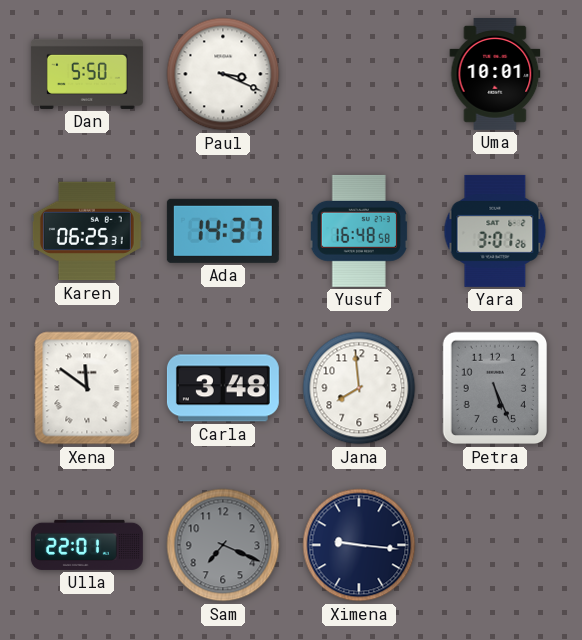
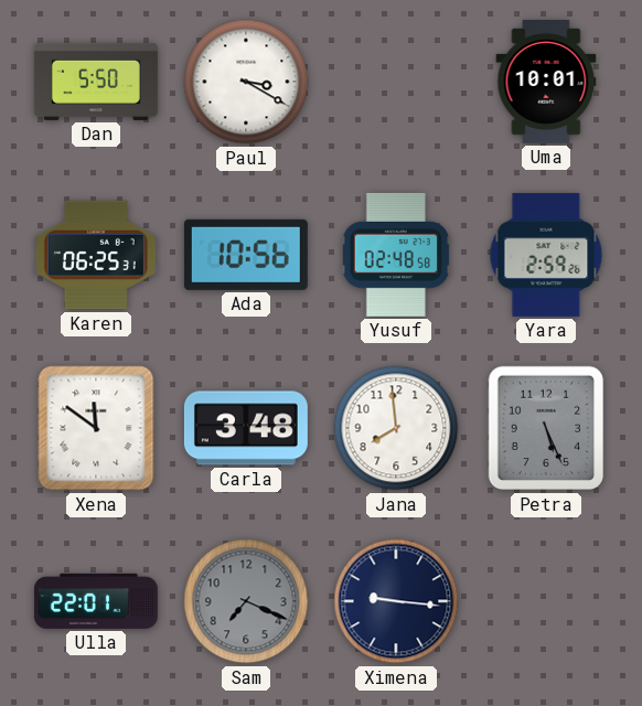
Paul: 3:19 -> 3:20 (246, 82)
Ada: 14:37 -> 10:56 (246, 255)
Yusuf: 16:48 -> 02:48 (396, 255)
Yara: 3:01 -> 2:59 (546, 255)
